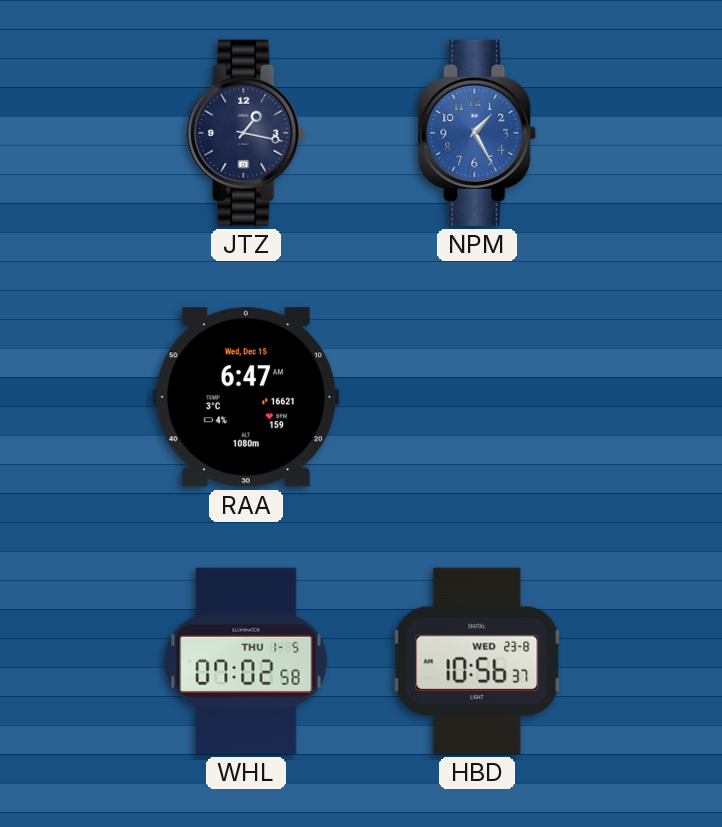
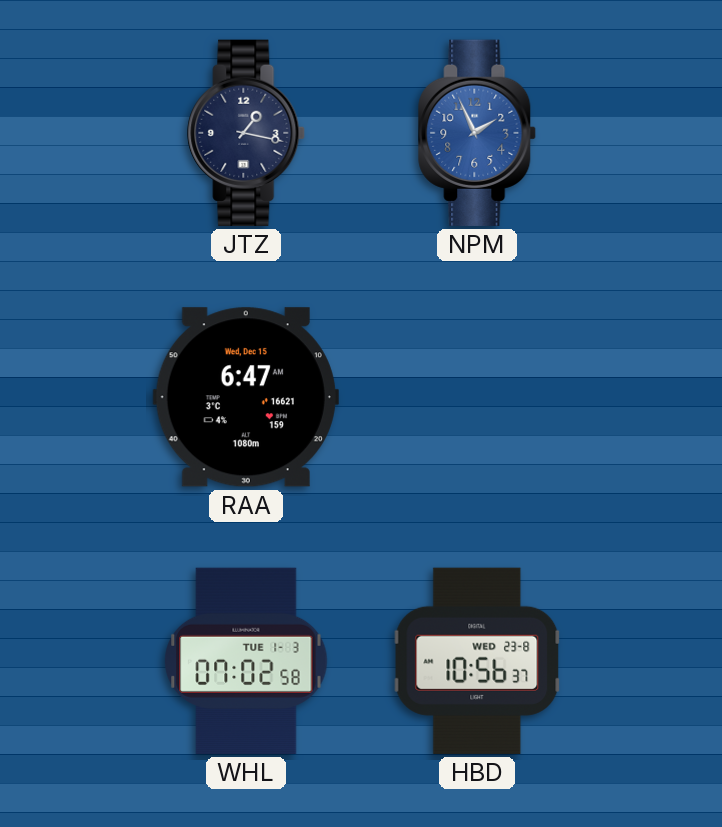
NPM: 1:25 -> 1:56 (478, 133)
WHL date: THU 1-5 -> TUE 1-3 (246, 661)
